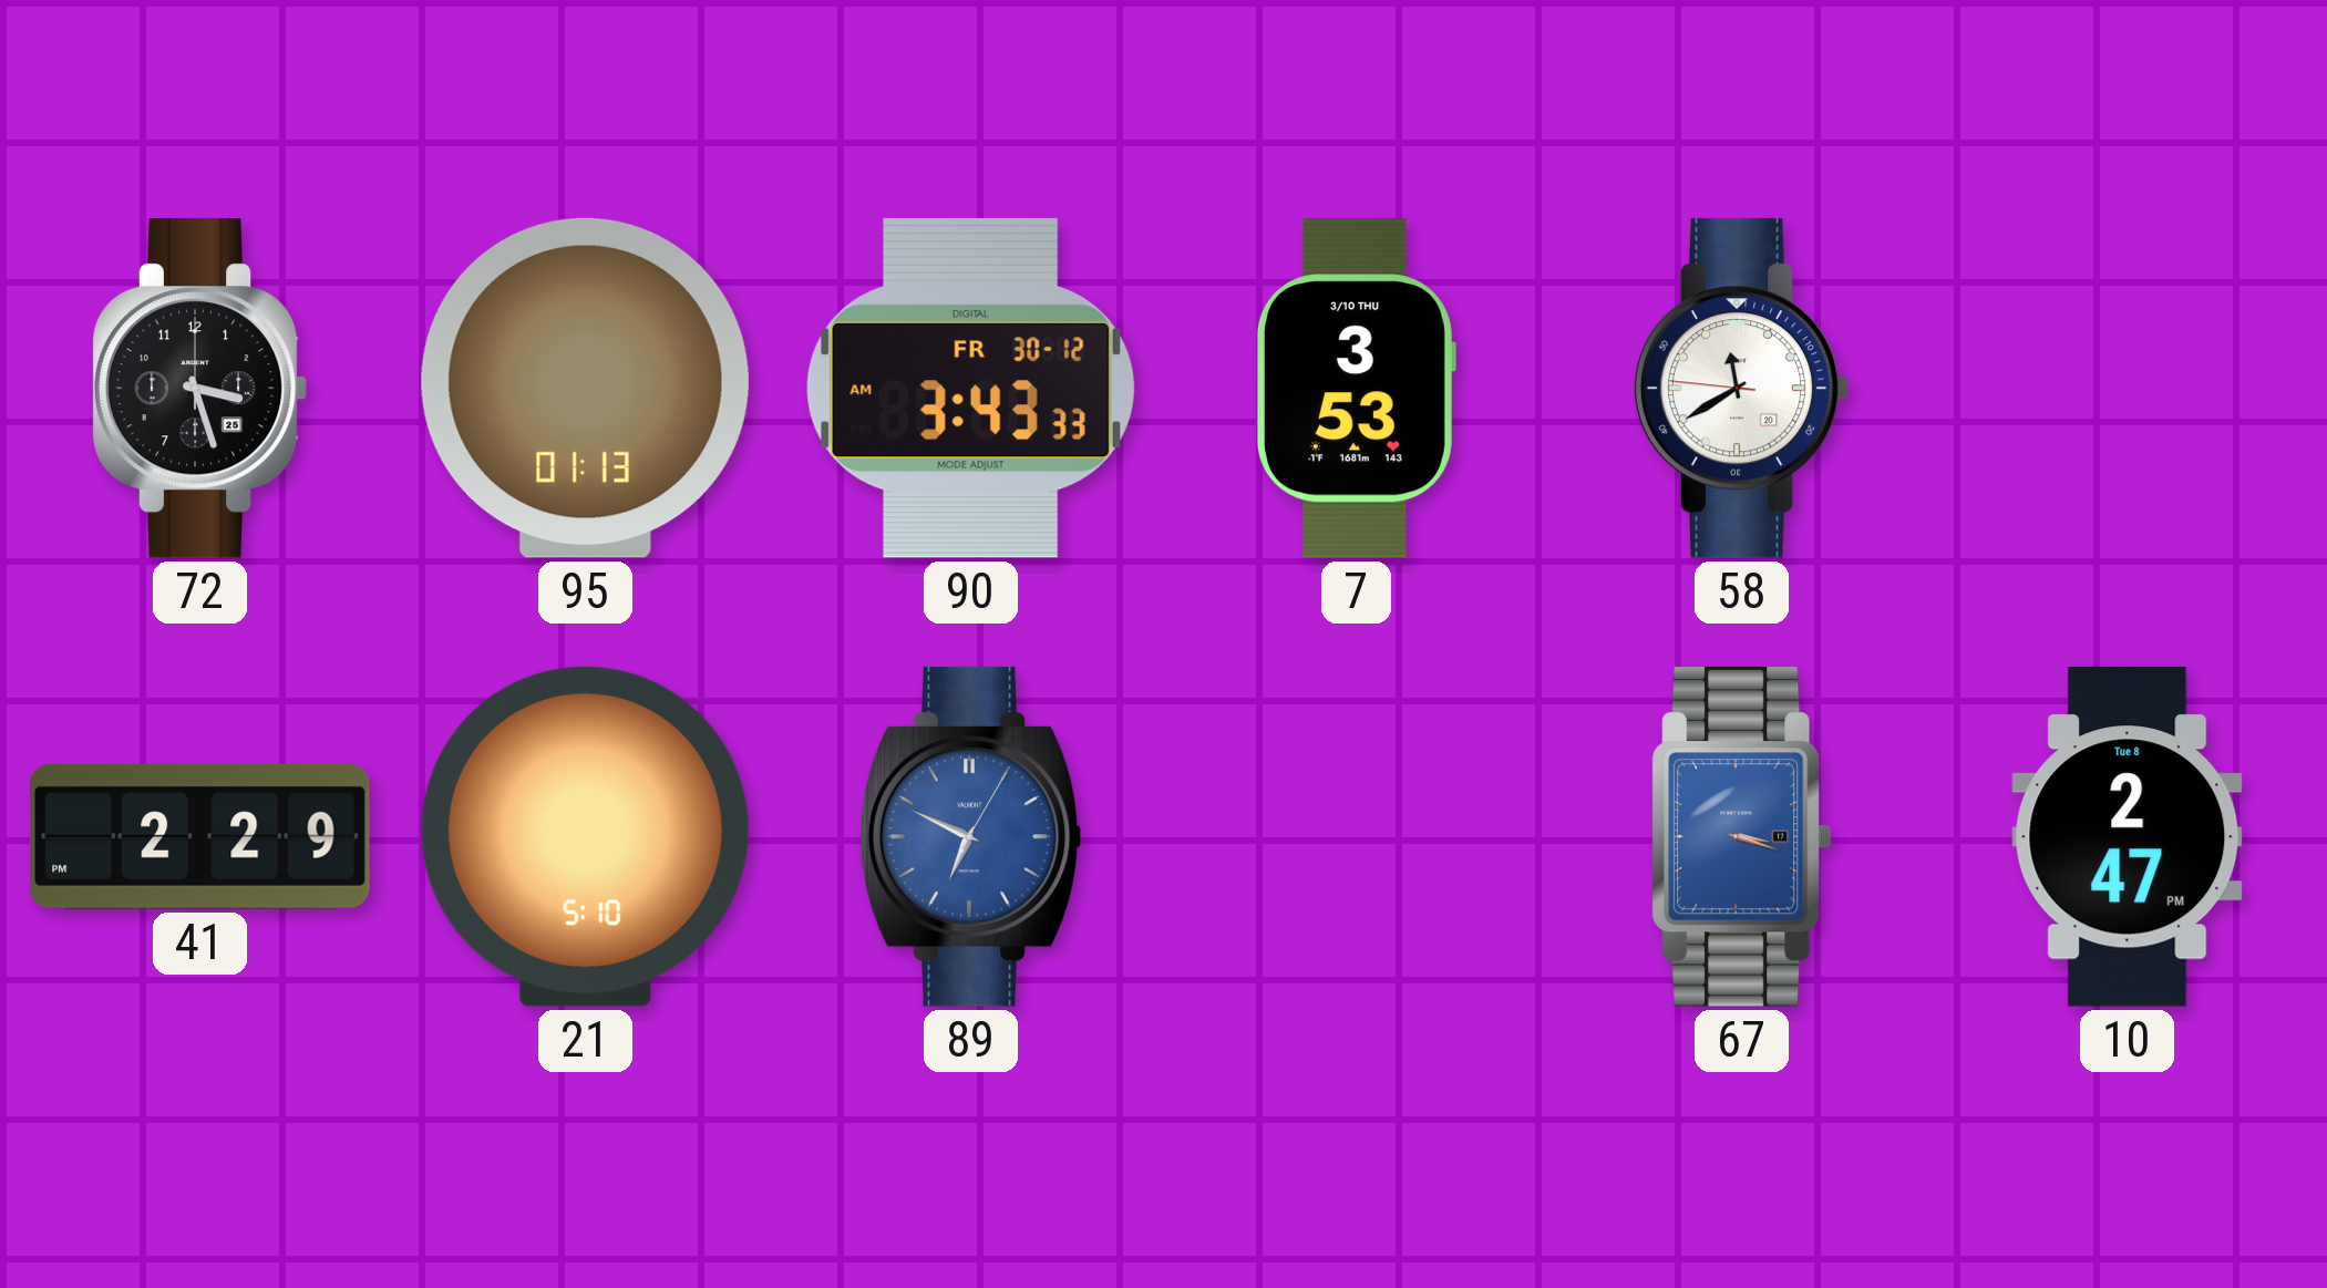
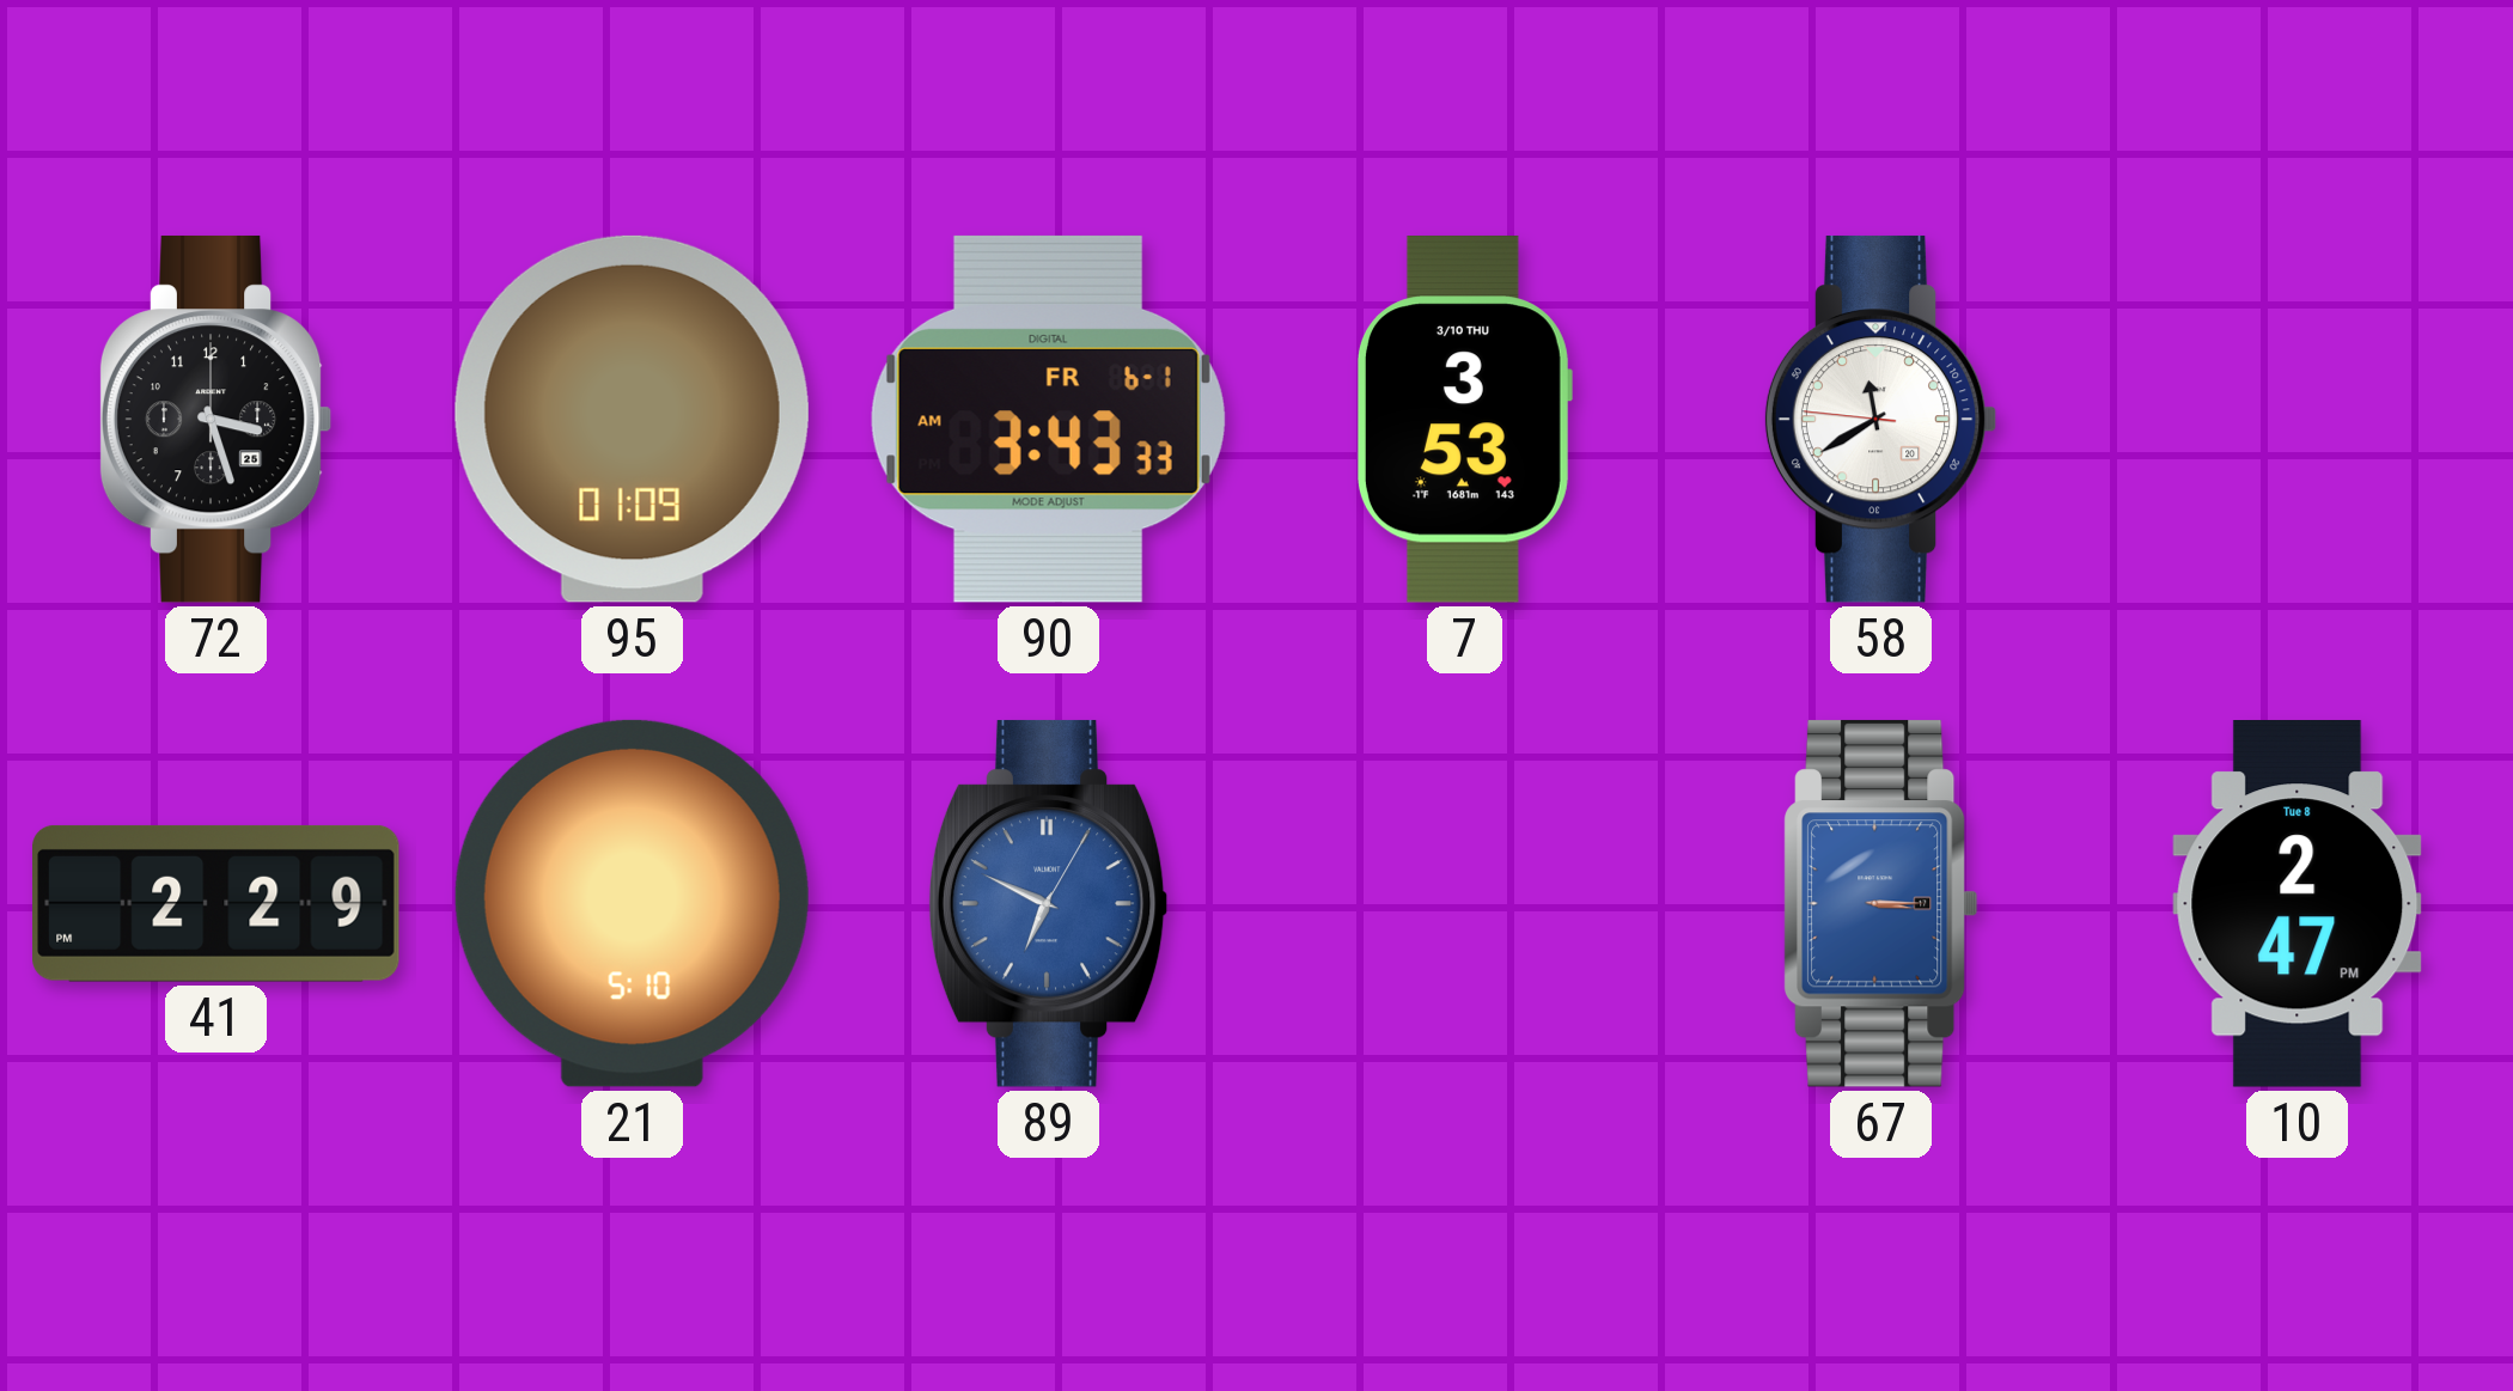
95: 01:13 -> 01:09 (632, 419)
90 date: FR 30-12 -> FR 6-1 (1048, 419)
67: 3:18 -> 3:15 (1881, 903)
